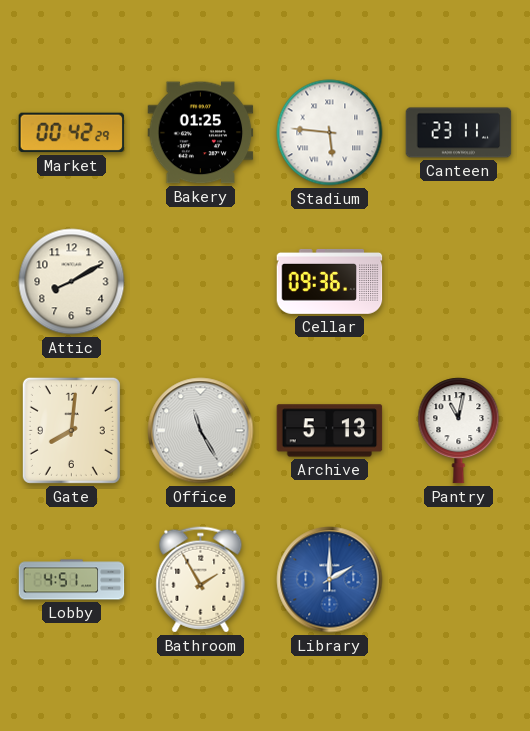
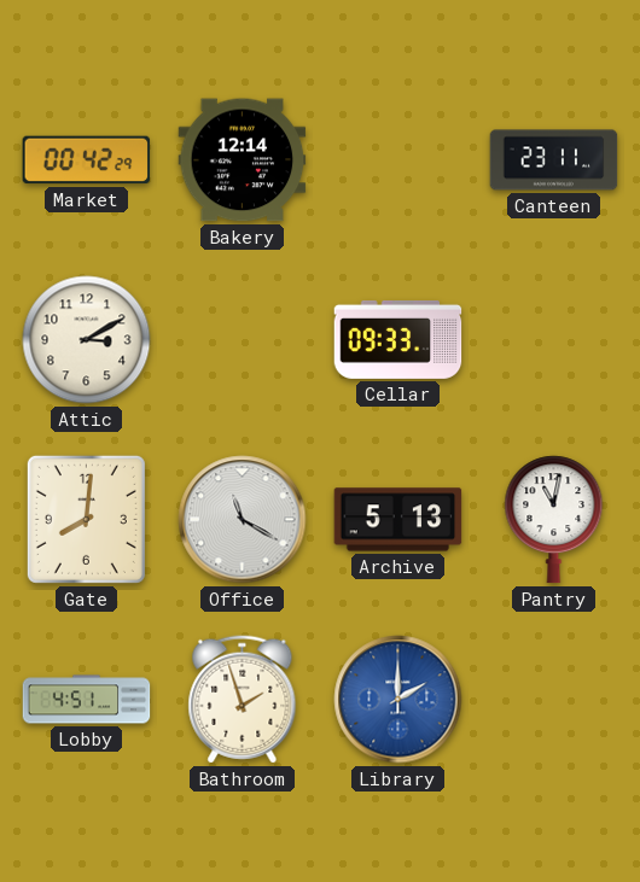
Bakery: 01:25 -> 12:14 (243, 160)
Stadium: 5:46 -> none (330, 133)
Attic: 8:10 -> 3:10 (87, 340)
Cellar: 09:36 -> 09:33 (398, 339)
Office: 11:25 -> 11:20 (243, 520)
Bathroom: 1:55 -> 1:57 (243, 700)
